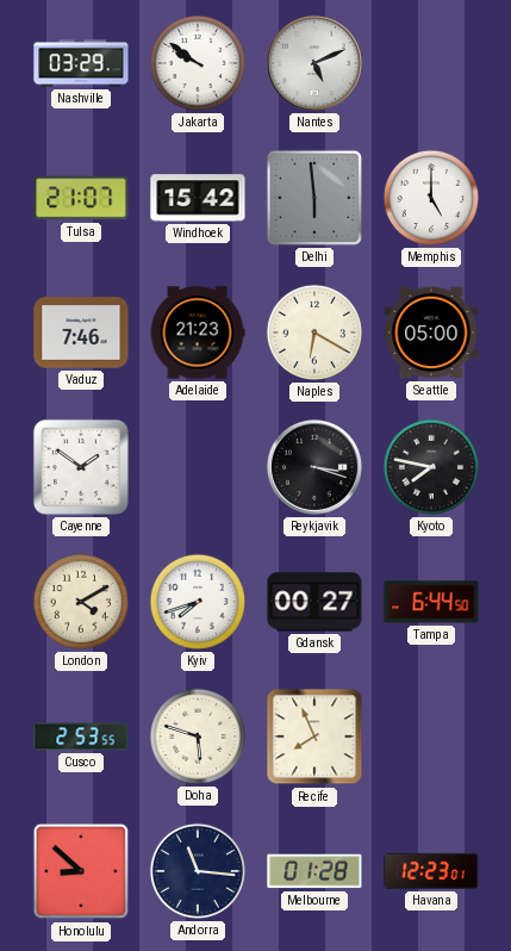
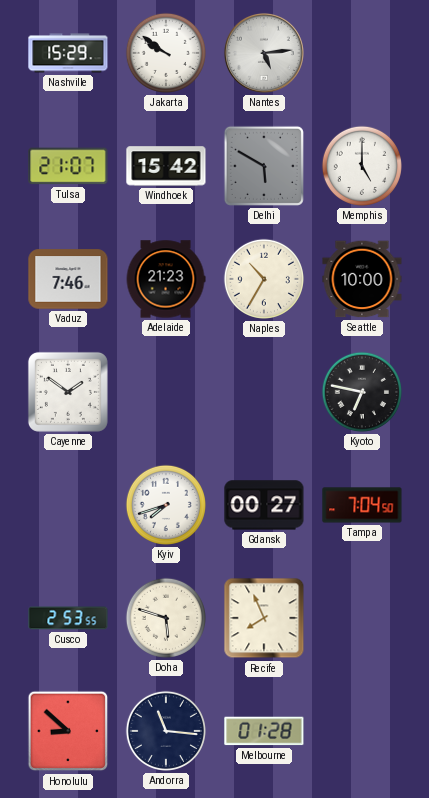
Nashville: 03:29 -> 15:29 (68, 53)
Nantes: 5:11 -> 5:14 (264, 53)
Delhi: 5:59 -> 5:50 (264, 166)
Naples: 6:20 -> 10:35 (264, 279)
Seattle: 05:00 -> 10:00 (362, 279)
Reykjavik: 3:18 -> none (314, 467)
Kyoto: 7:47 -> 6:47 (362, 392)
London: 4:10 -> none (81, 602)
Tampa: 6:44 -> 7:04 (362, 505)
Havana: 12:23 -> none (431, 871)
